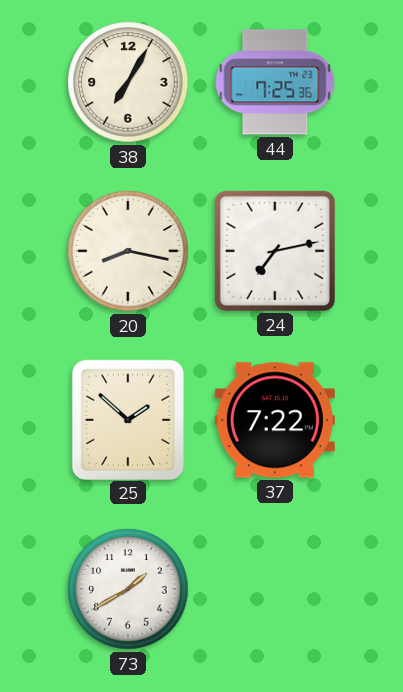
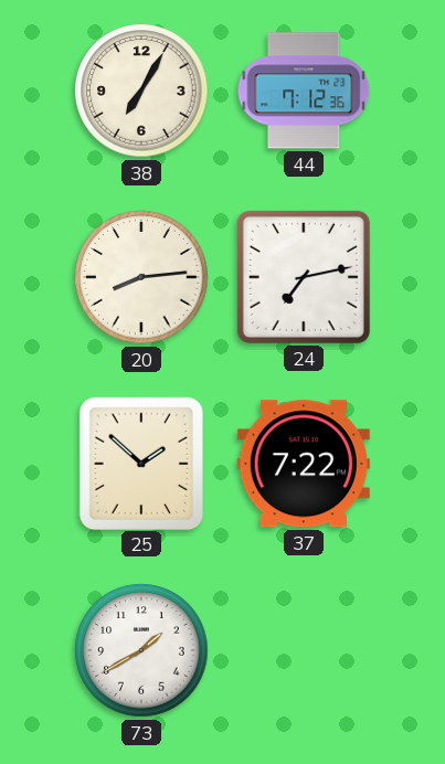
44: 7:25 -> 7:12 (304, 91)
20: 8:17 -> 8:14 (141, 277)
